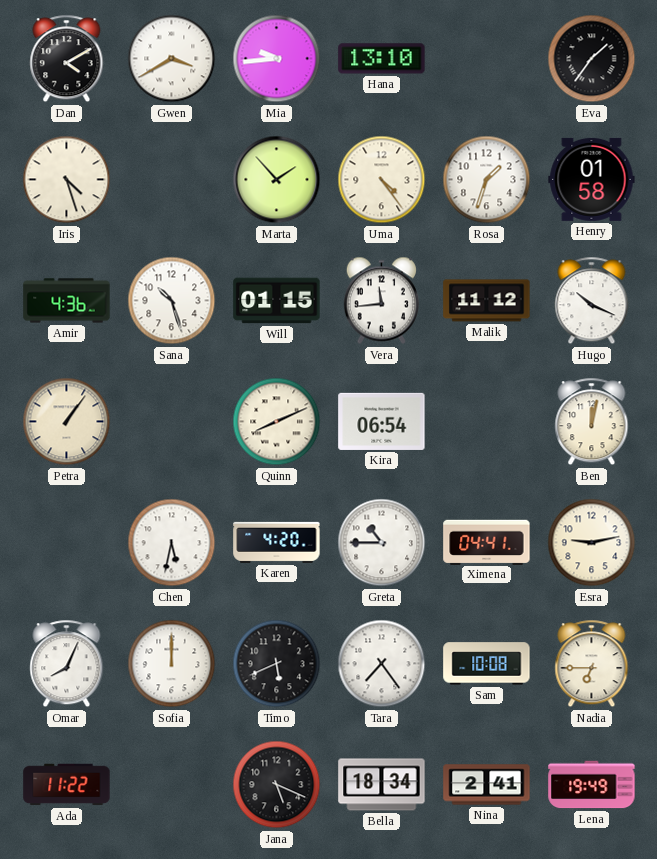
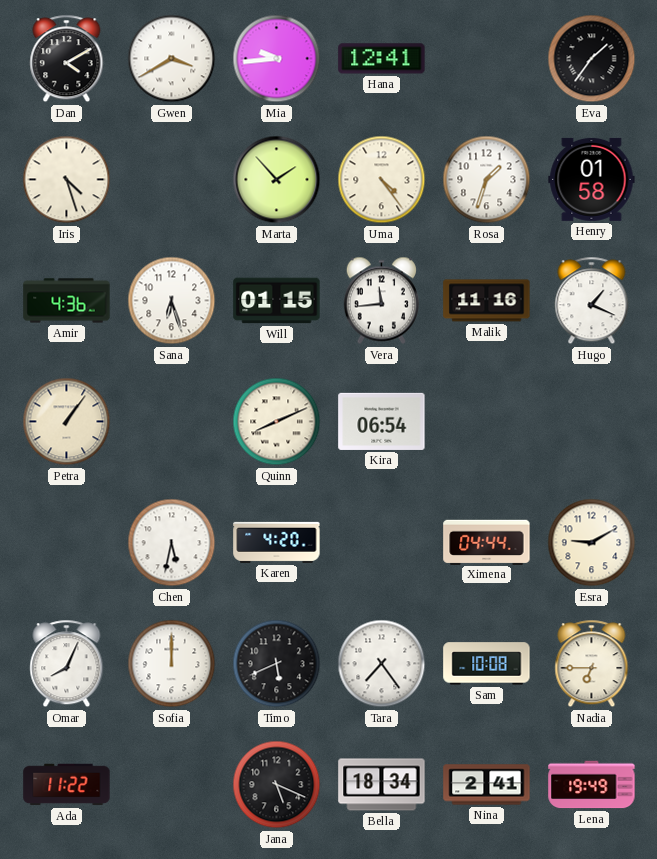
Hana: 13:10 -> 12:41 (382, 59)
Sana: 10:27 -> 6:27 (172, 301)
Malik: 11:12 -> 11:16 (487, 301)
Hugo: 10:19 -> 1:19 (592, 301)
Ben: 12:02 -> none (592, 422)
Greta: 10:45 -> none (382, 543)
Ximena: 04:41 -> 04:44 (487, 542)
Esra: 9:13 -> 9:10 (592, 543)
